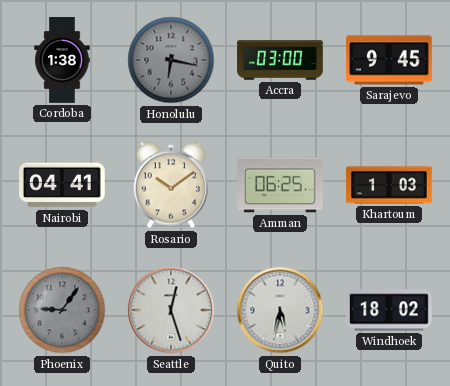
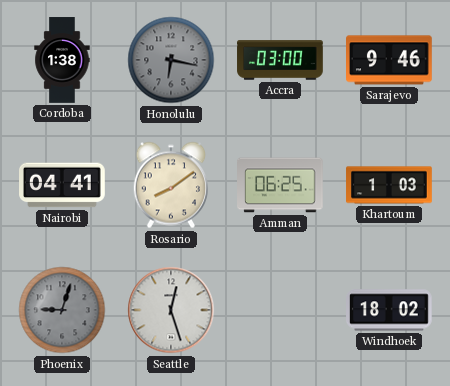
Sarajevo: 9:45 -> 9:46 (390, 60)
Rosario: 10:09 -> 8:09 (170, 185)
Phoenix: 9:06 -> 9:03 (62, 310)
Quito: 5:32 -> none (280, 310)
